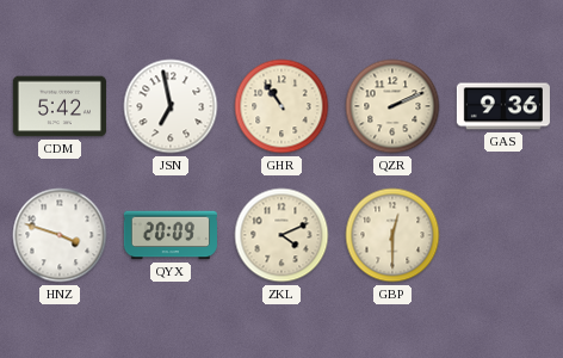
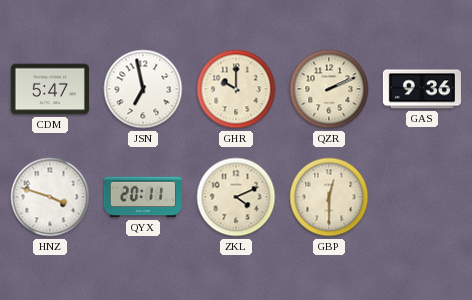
CDM: 5:42 -> 5:47 (50, 89)
GHR: 10:54 -> 10:00 (236, 89)
QYX: 20:09 -> 20:11 (143, 197)
